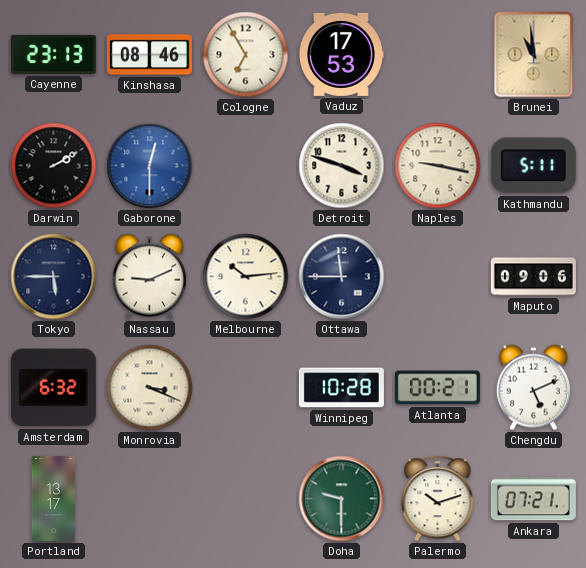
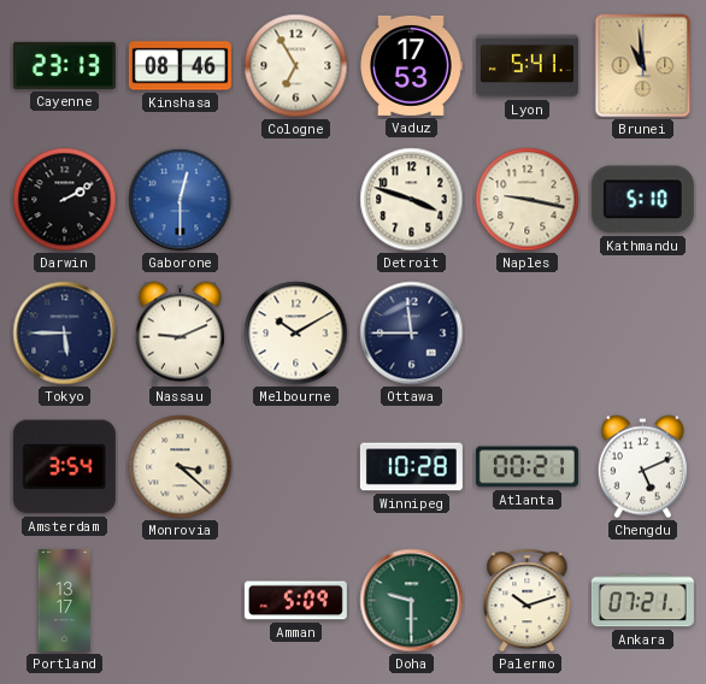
Lyon: none -> 5:41 (526, 66)
Kathmandu: 5:11 -> 5:10 (642, 200)
Melbourne: 10:14 -> 10:10 (296, 334)
Maputo: 09:06 -> none (533, 277)
Amsterdam: 6:32 -> 3:54 (64, 467)
Monrovia: 3:19 -> 3:22 (181, 467)
Amman: none -> 5:09 (295, 601)
